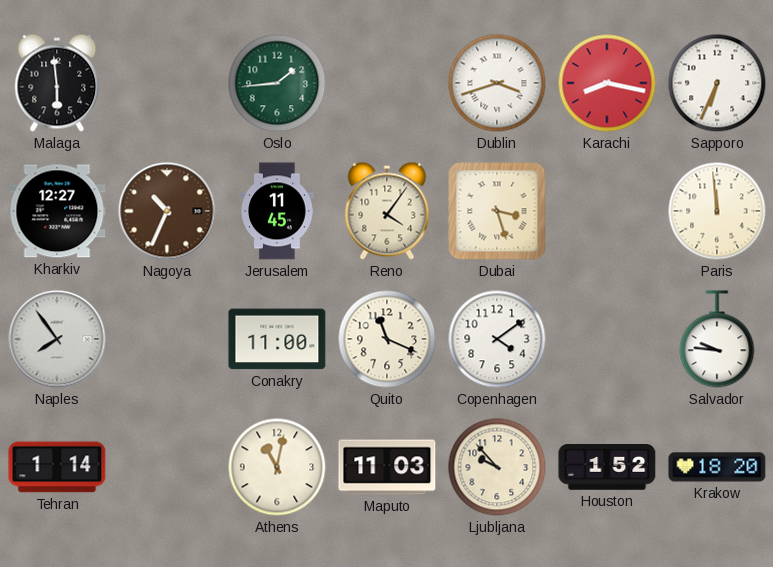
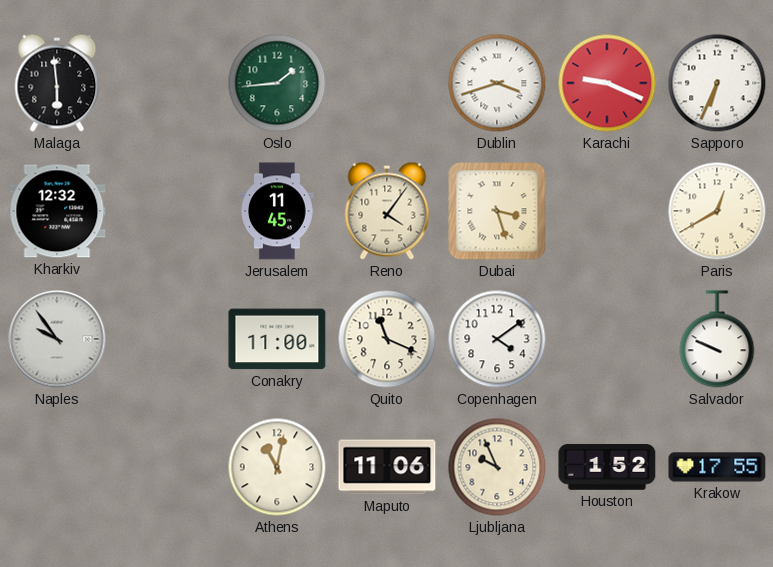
Karachi: 8:17 -> 9:19 (607, 83)
Kharkiv: 12:27 -> 12:32 (57, 211)
Nagoya: 10:34 -> none (167, 211)
Paris: 11:59 -> 12:40 (717, 211)
Naples: 7:54 -> 9:54 (57, 339)
Salvador: 9:46 -> 9:49 (717, 339)
Tehran: 1:14 -> none (57, 467)
Maputo: 11:03 -> 11:06 (387, 467)
Ljubljana: 9:53 -> 9:56 (497, 467)
Krakow: 18:20 -> 17:55 (717, 467)
